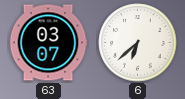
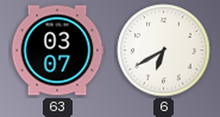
6: 6:38 -> 6:40 (164, 51)
